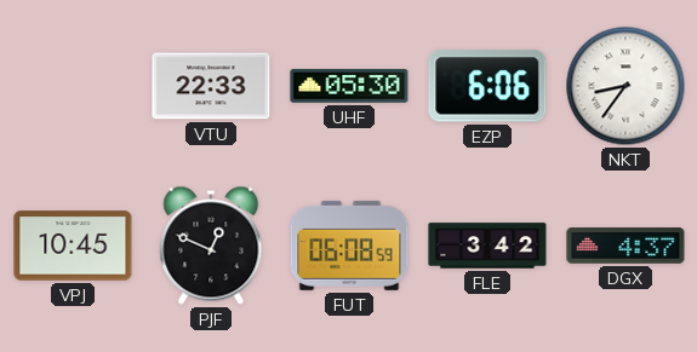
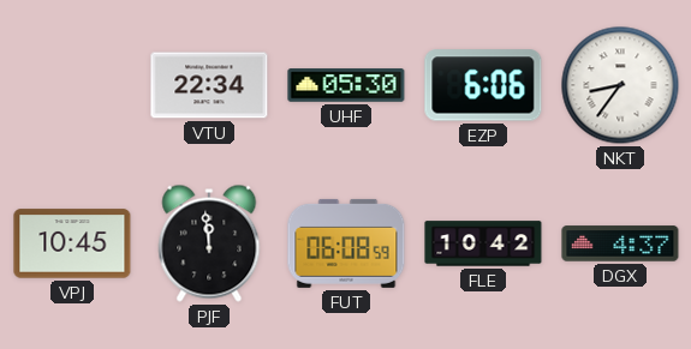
VTU: 22:33 -> 22:34 (209, 85)
PJF: 12:49 -> 11:59 (209, 243)
FLE: 3:42 -> 10:42 (483, 243)
